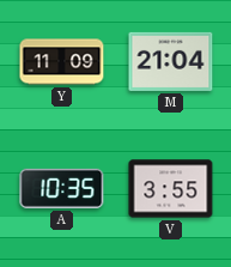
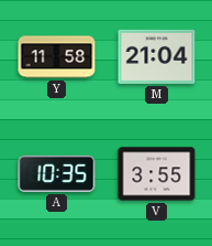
Y: 11:09 -> 11:58 (57, 57)
